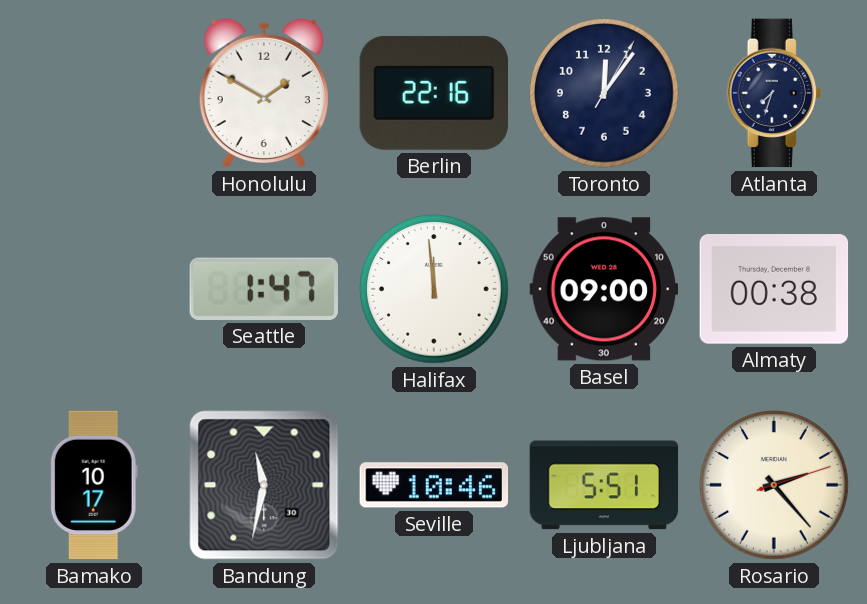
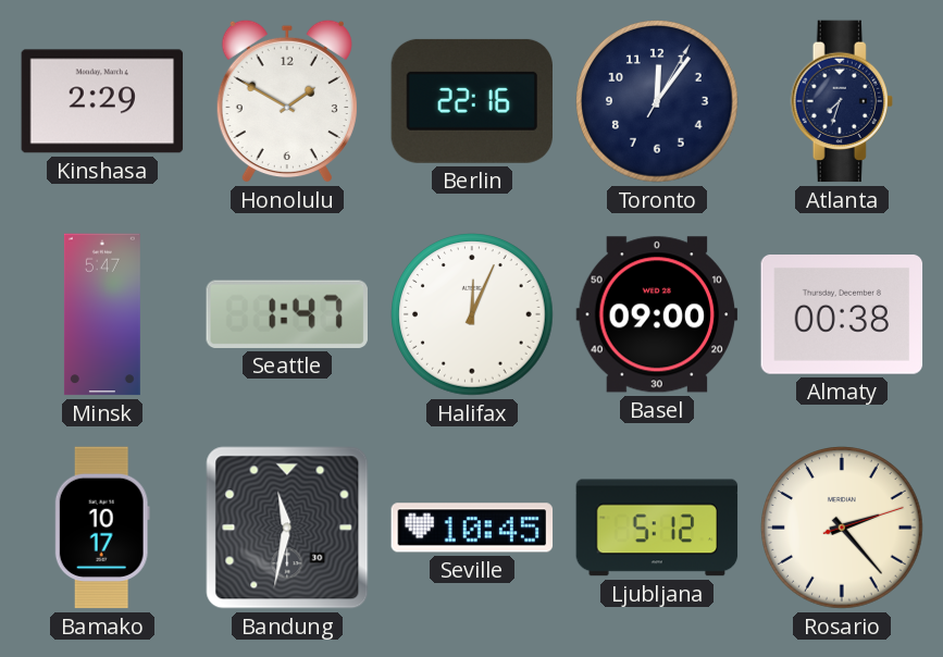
Kinshasa: none -> 2:29 (102, 101)
Minsk: none -> 5:47 (102, 314)
Halifax: 11:59 -> 12:04 (472, 314)
Seville: 10:46 -> 10:45 (472, 528)
Ljubljana: 5:51 -> 5:12 (657, 528)
